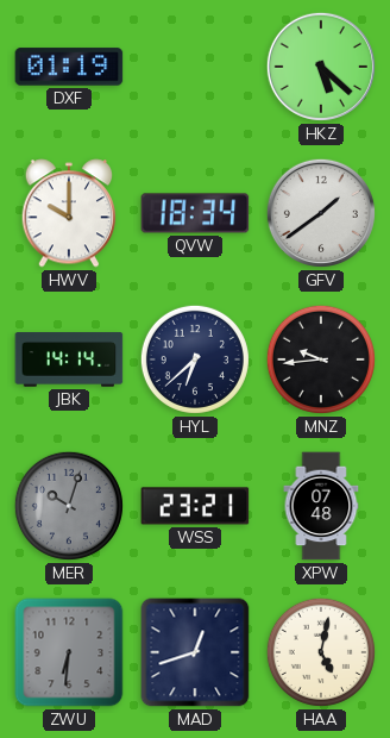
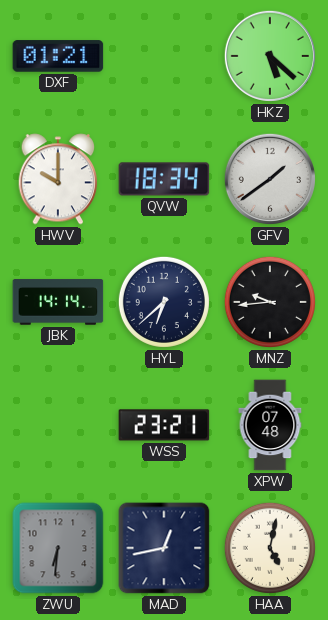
DXF: 01:19 -> 01:21 (58, 56)
MER: 10:03 -> none (69, 506)
MAD: 12:42 -> 12:43 (164, 548)
